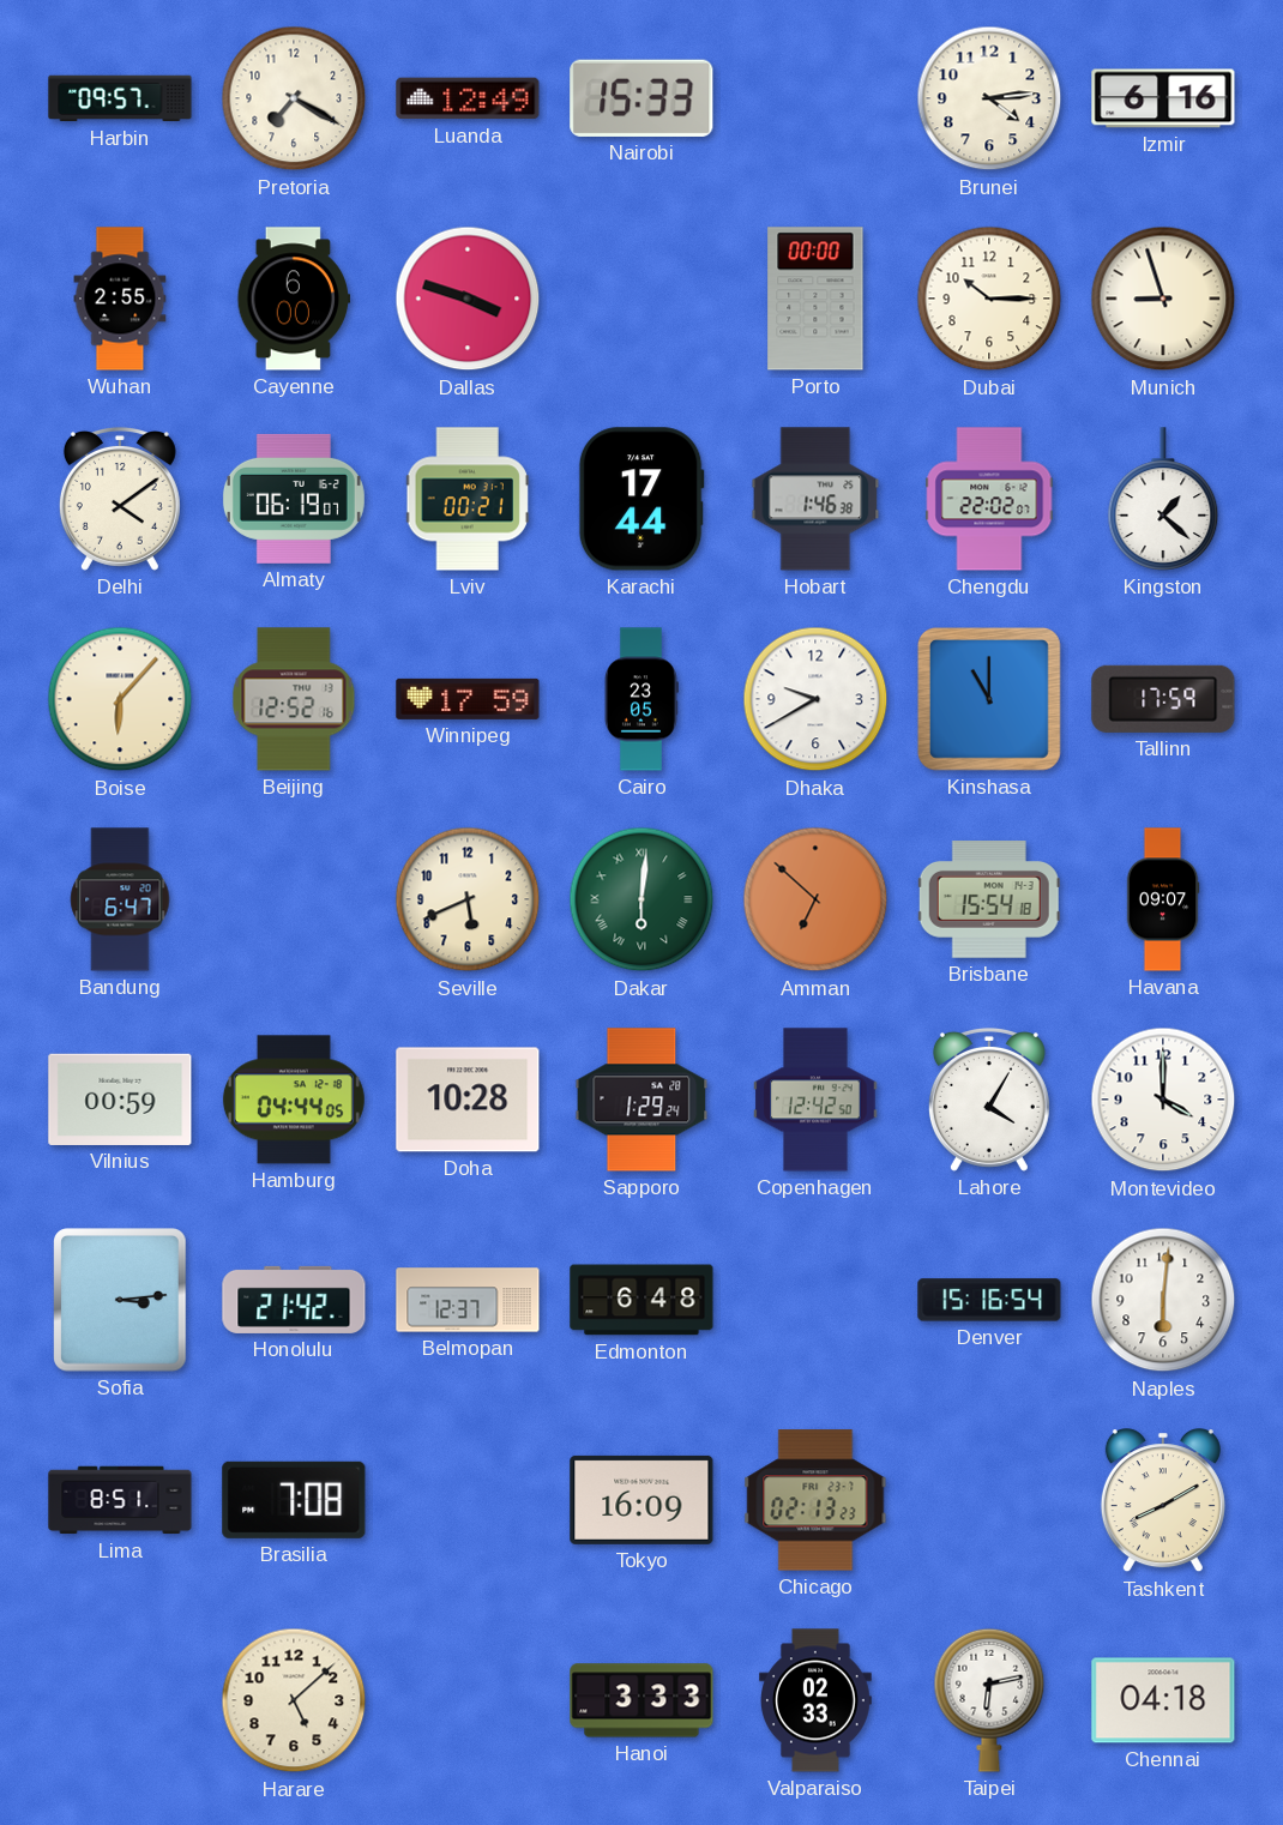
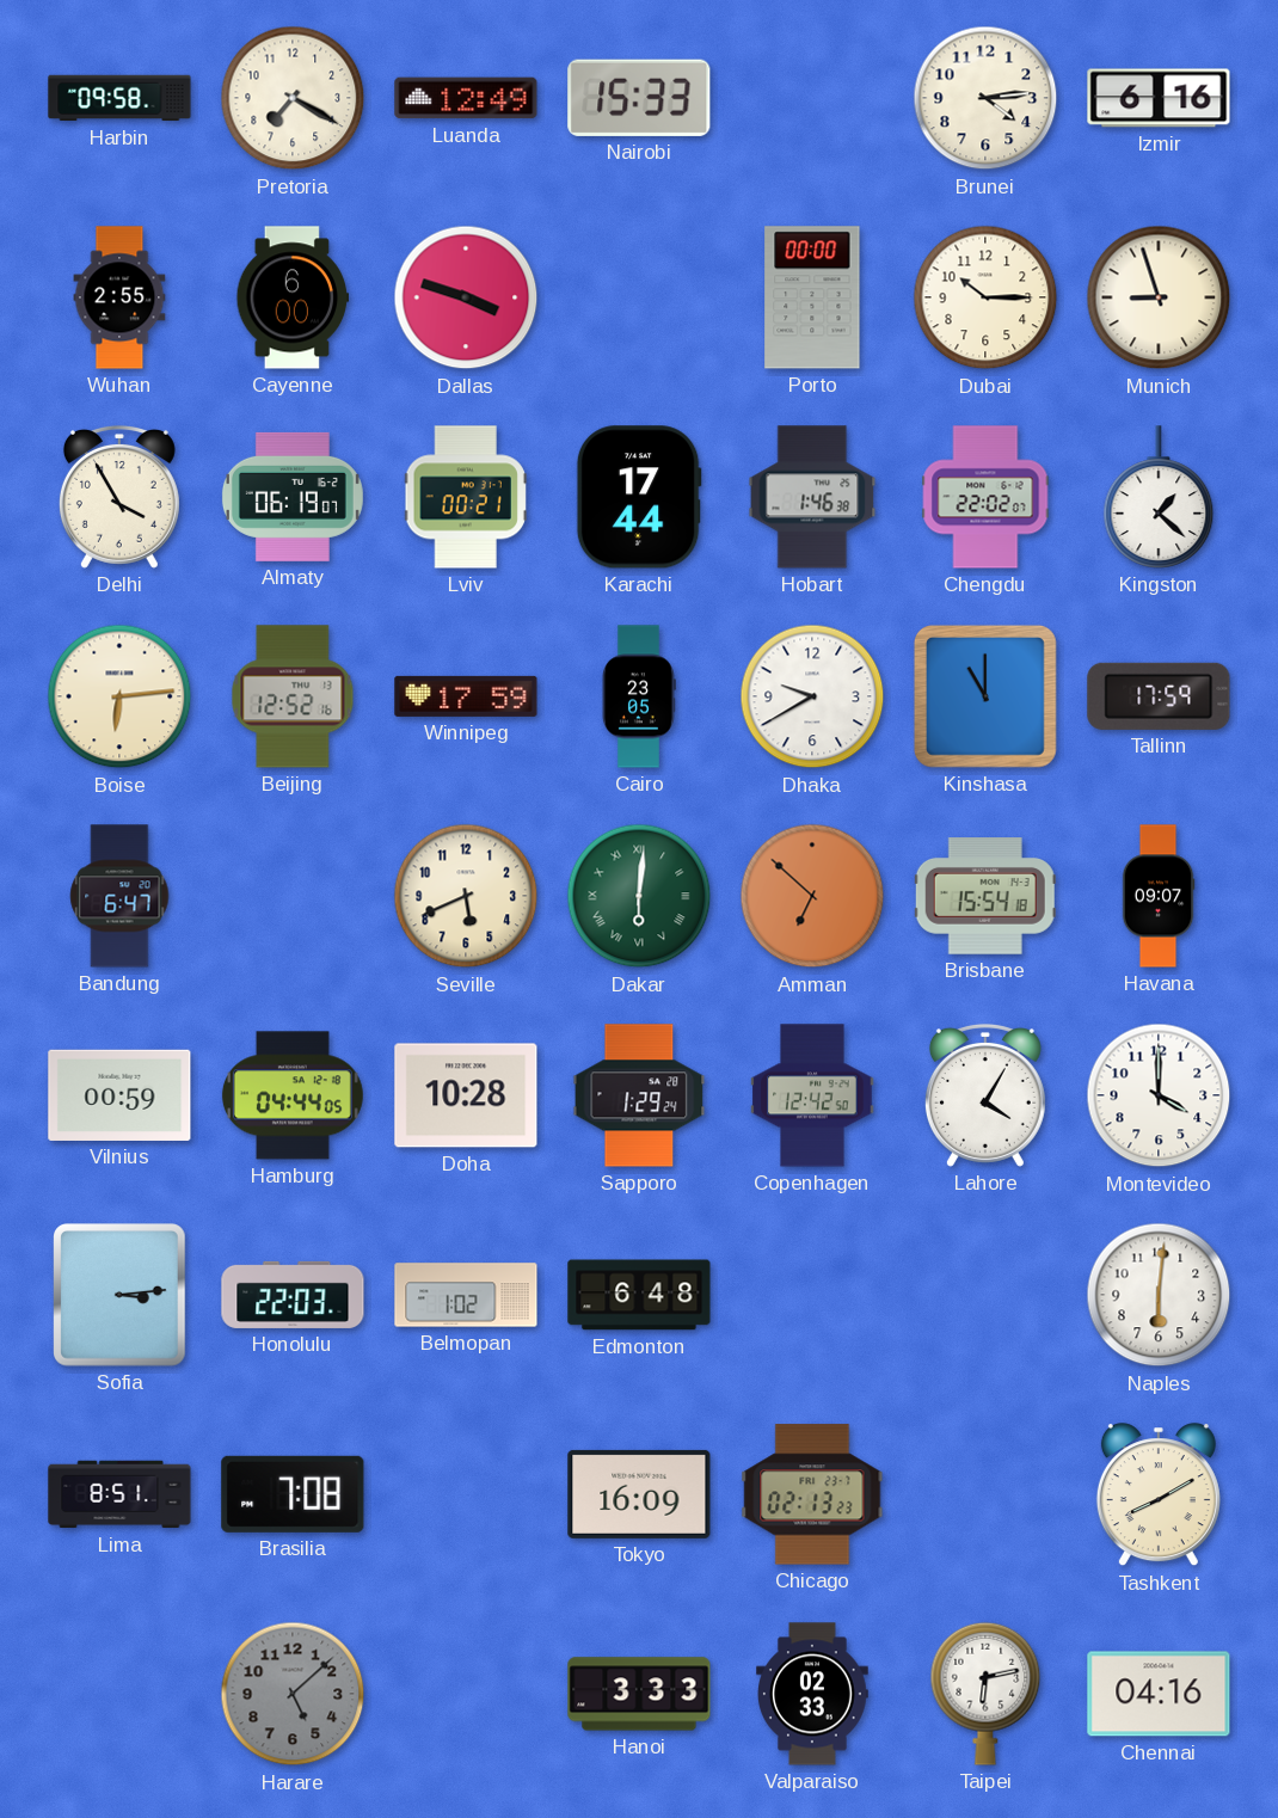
Harbin: 09:57 -> 09:58 (119, 98)
Delhi: 4:09 -> 3:55 (119, 497)
Boise: 6:07 -> 6:14 (119, 696)
Honolulu: 21:42 -> 22:03 (293, 1295)
Belmopan: 12:37 -> 1:02 (466, 1295)
Denver: 15:16 -> none (989, 1300)
Harare dial: cream -> grey (293, 1694)
Chennai: 04:18 -> 04:16 (1159, 1694)
